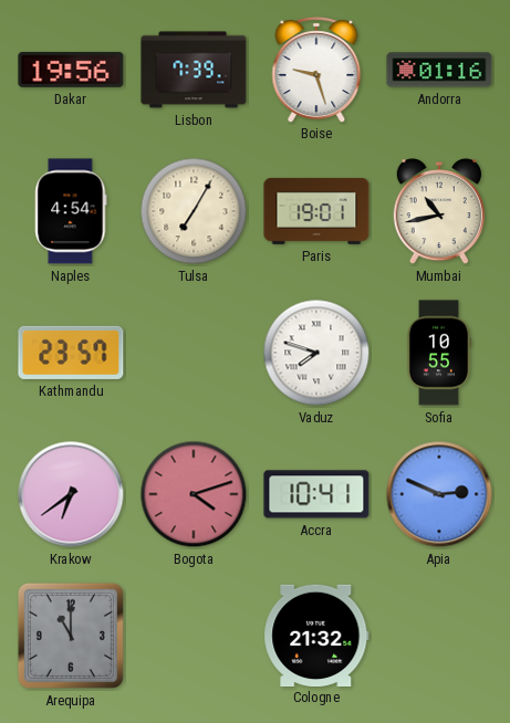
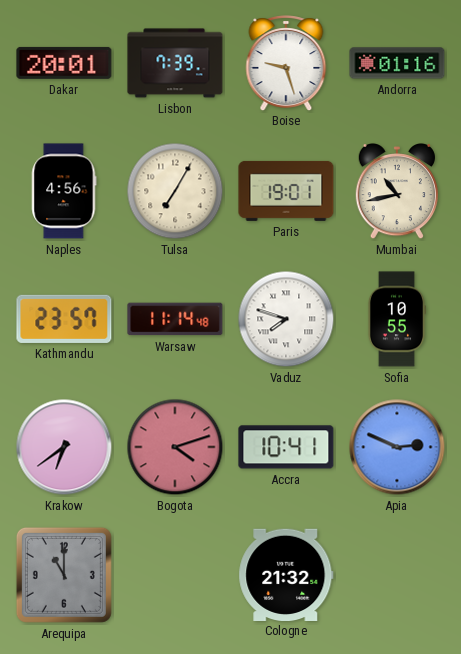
Dakar: 19:56 -> 20:01 (64, 63)
Naples: 4:54 -> 4:56 (64, 191)
Warsaw: none -> 11:14 (175, 319)
